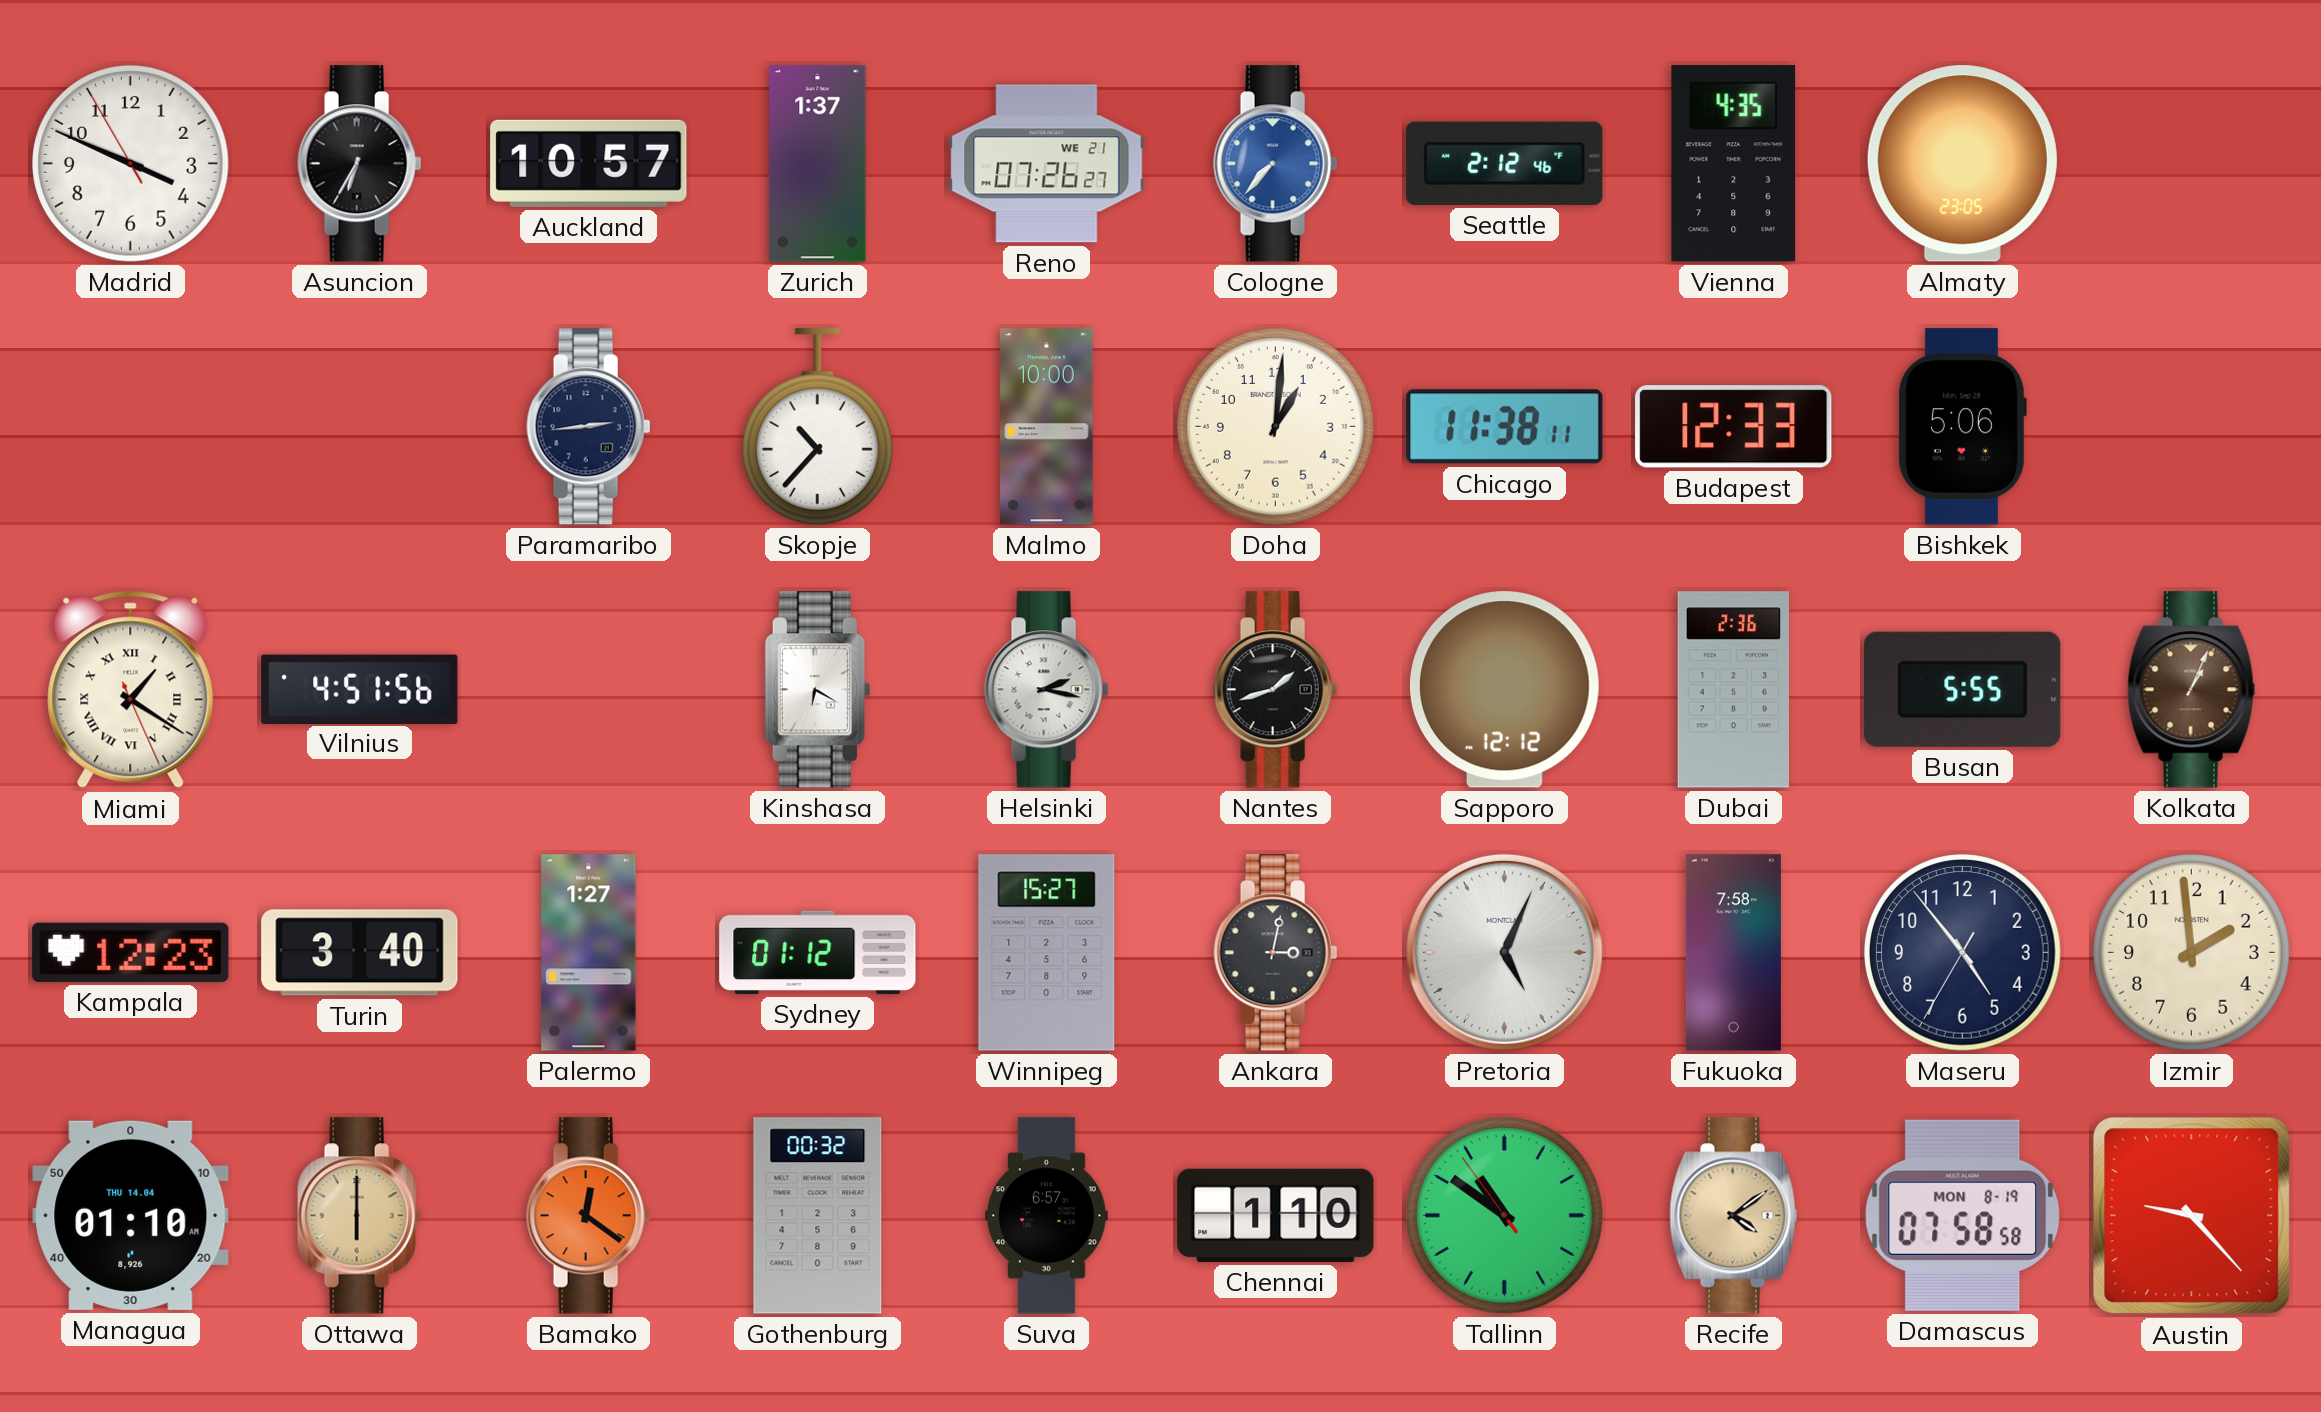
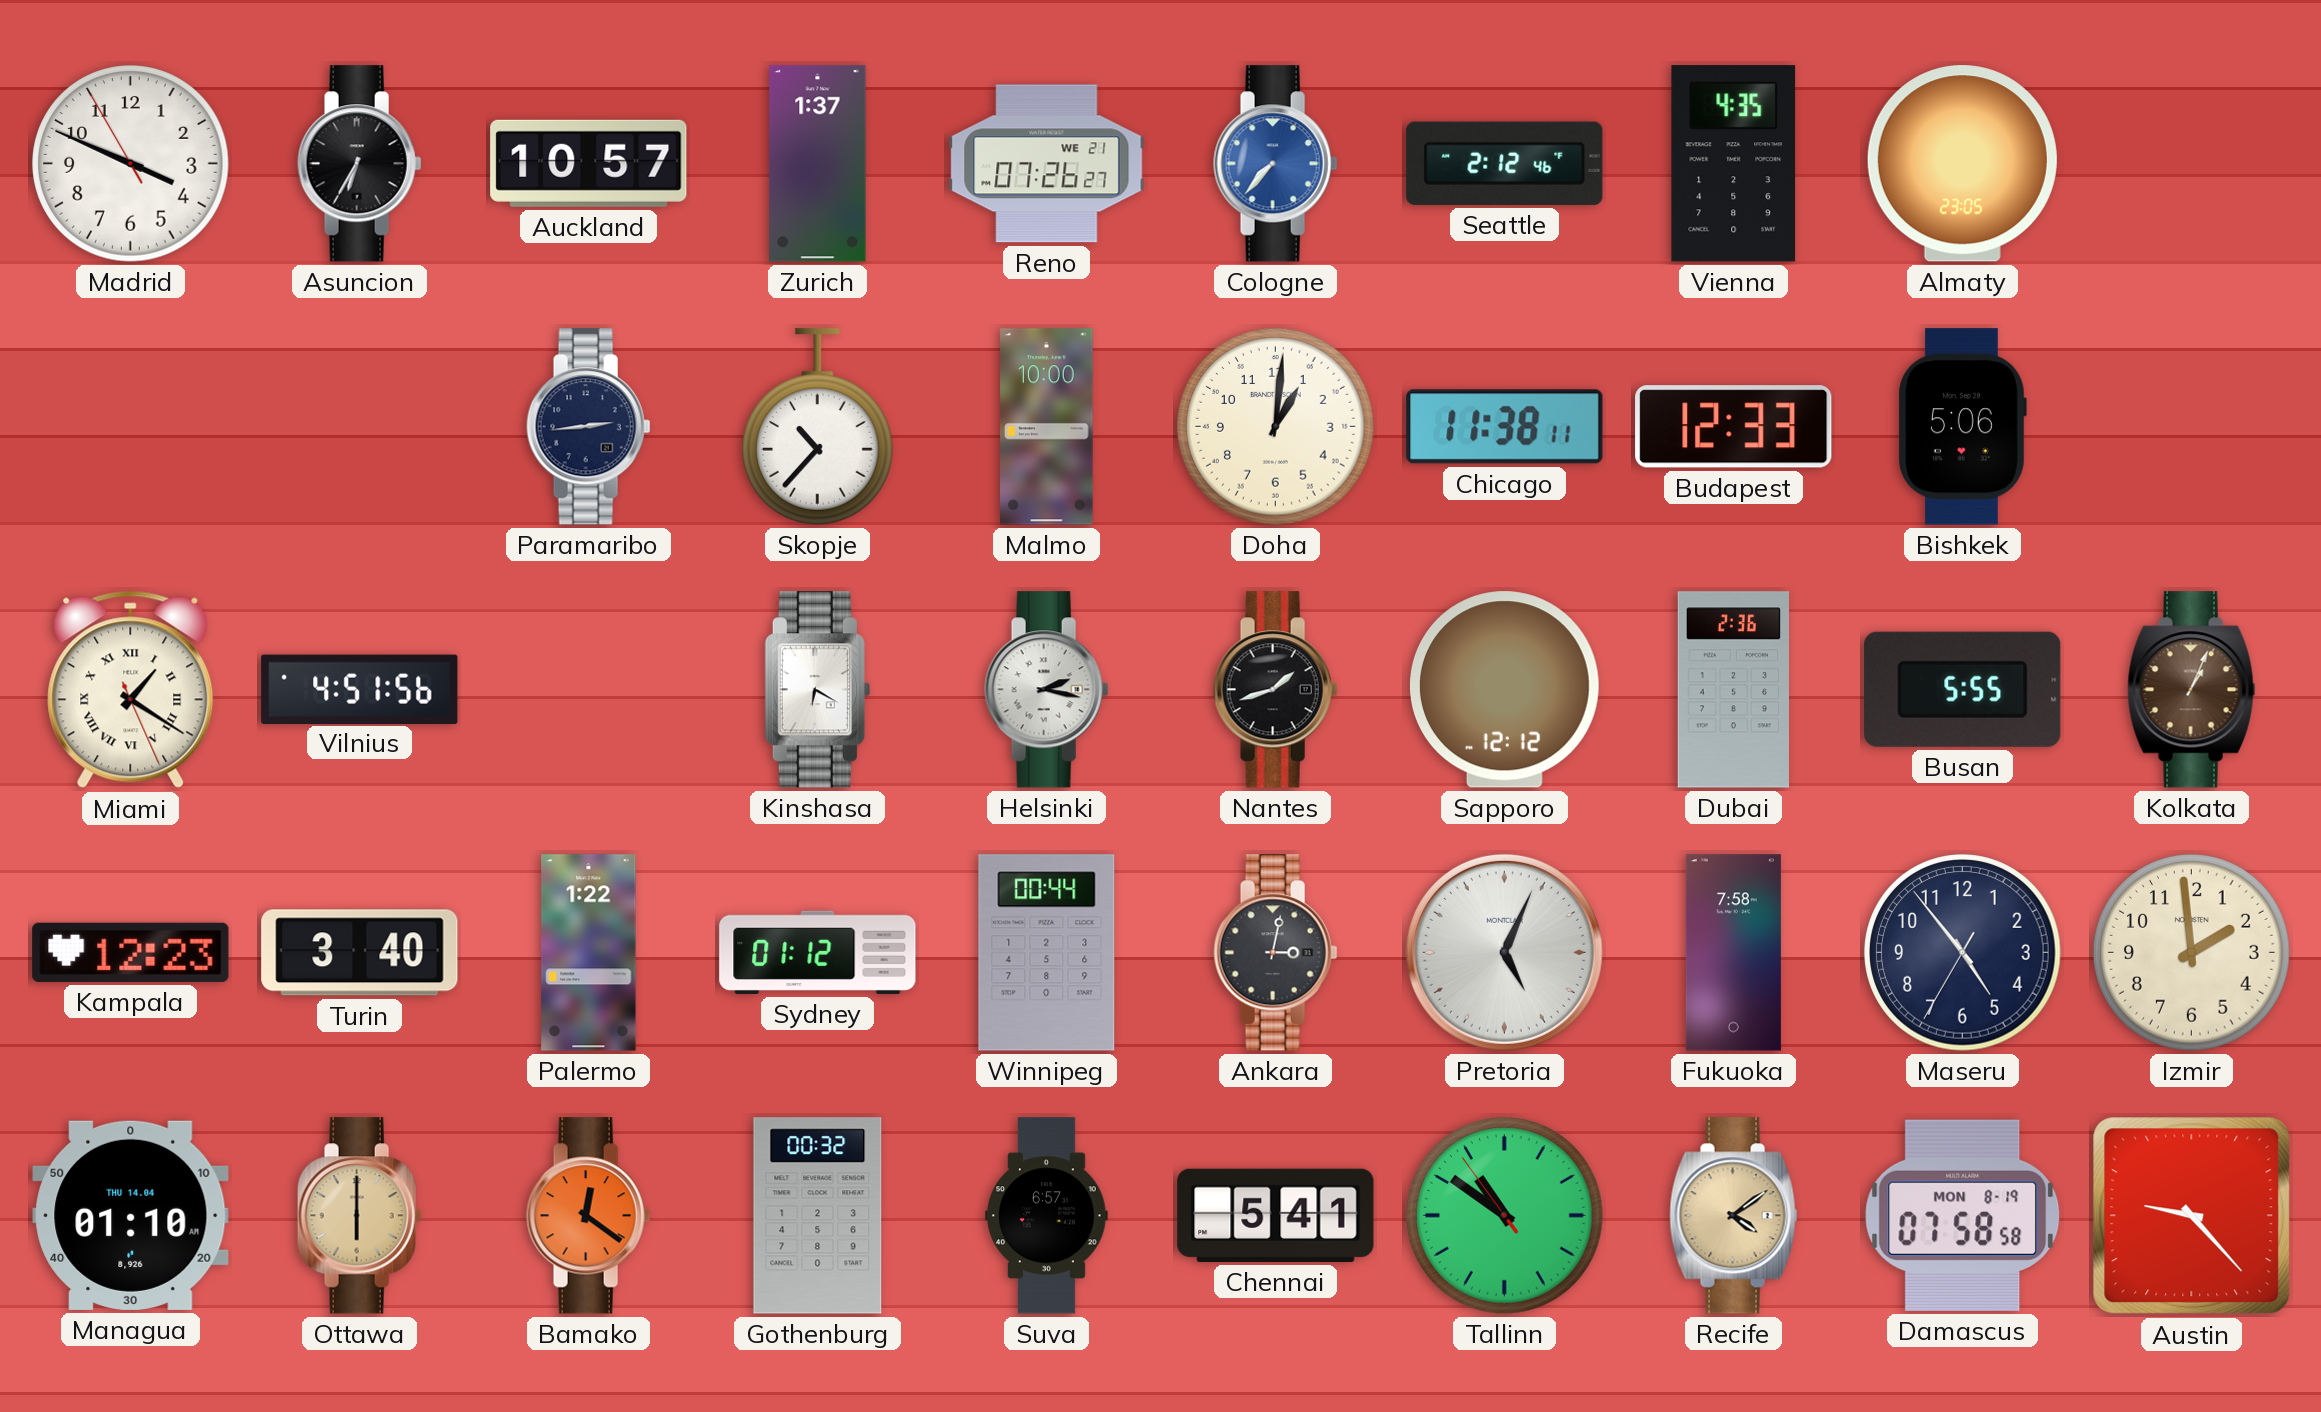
Palermo: 1:27 -> 1:22 (589, 953)
Winnipeg: 15:27 -> 00:44 (1047, 953)
Chennai: 1:10 -> 5:41 (1276, 1215)
